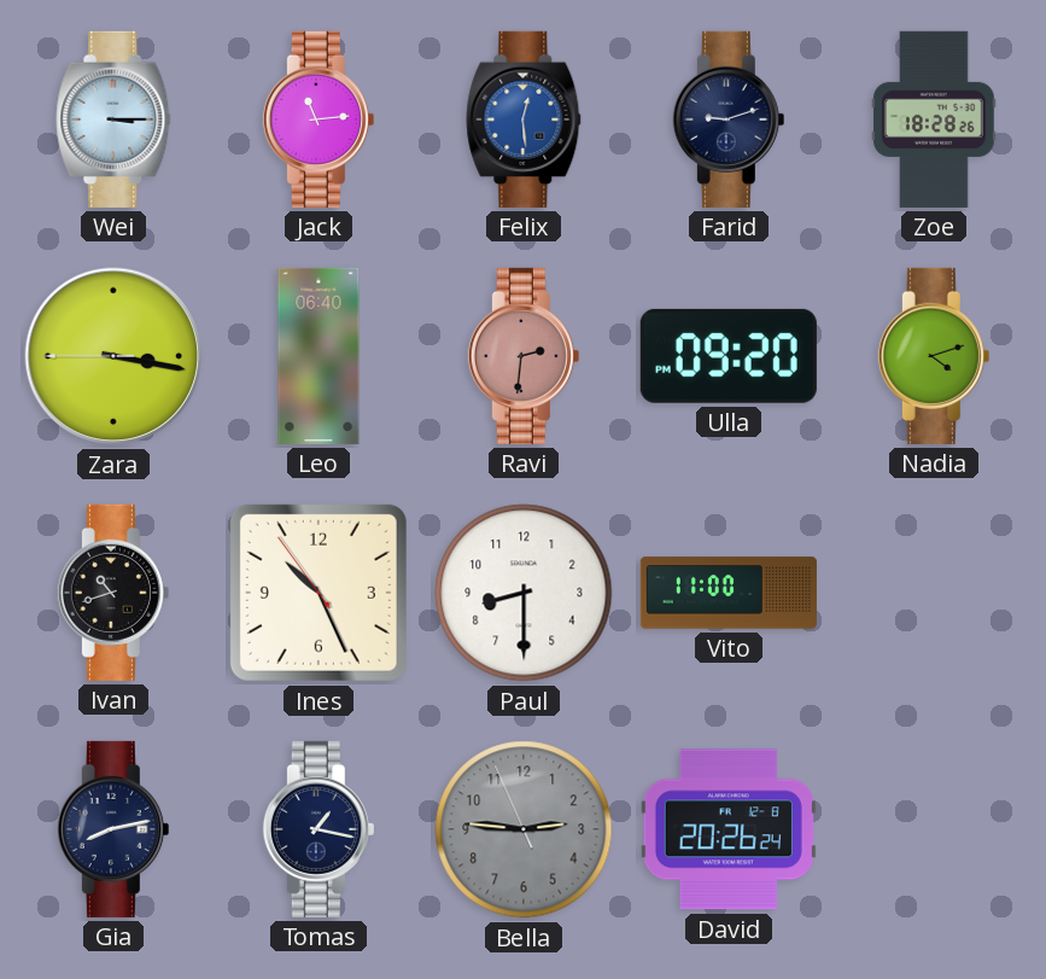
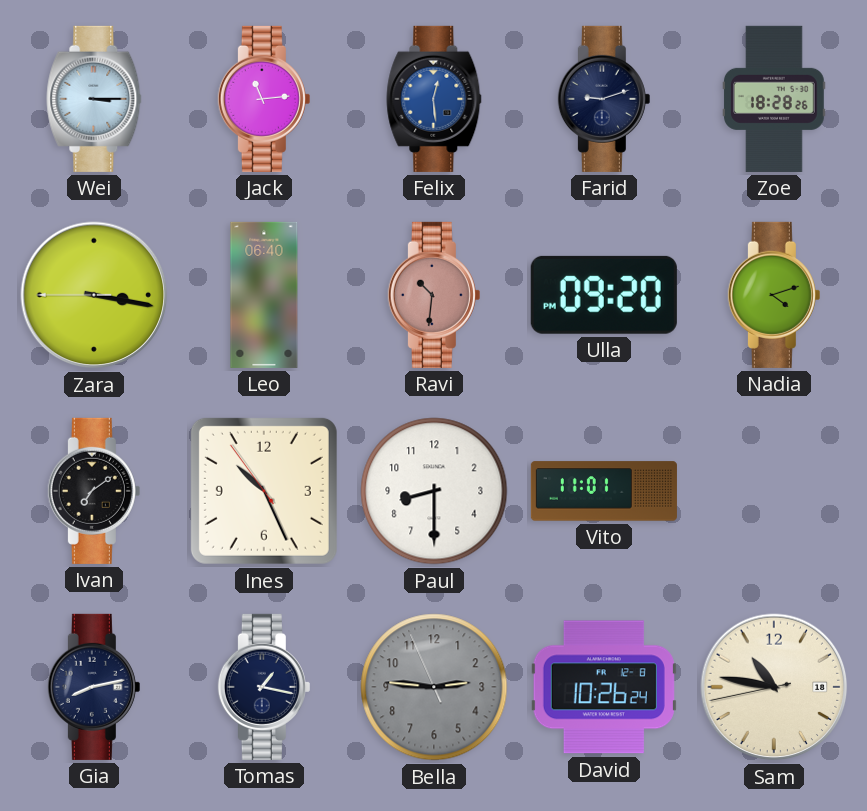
Ravi: 2:31 -> 10:31 (434, 295)
Ivan: 10:42 -> 7:09 (94, 491)
Vito: 11:00 -> 11:01 (604, 491)
David: 20:26 -> 10:26 (604, 687)
Sam: none -> 10:46 (774, 687)
